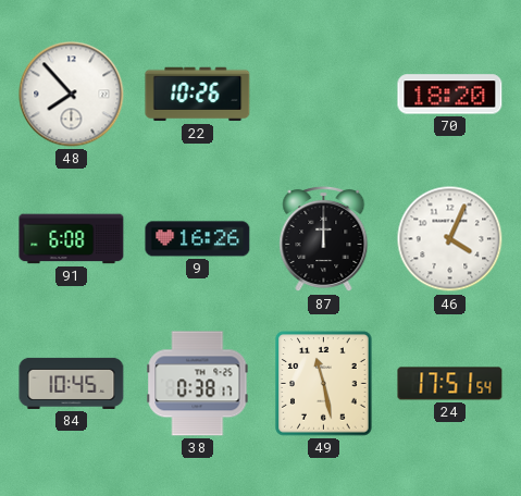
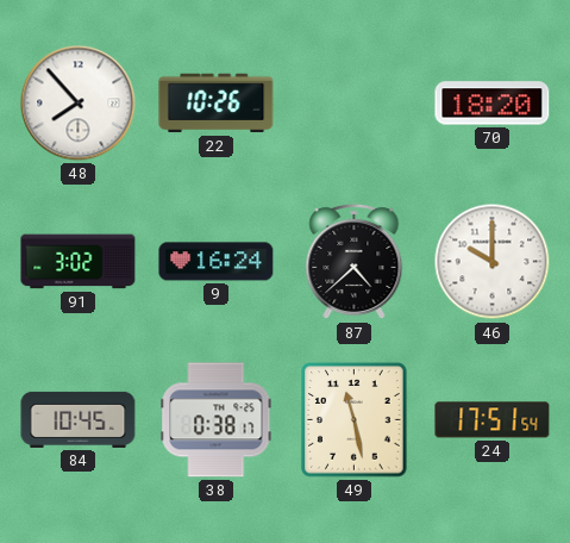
91: 6:08 -> 3:02 (79, 262)
9: 16:26 -> 16:24 (217, 262)
87: 12:00 -> 4:38 (355, 262)
46: 4:04 -> 10:00 (493, 262)
